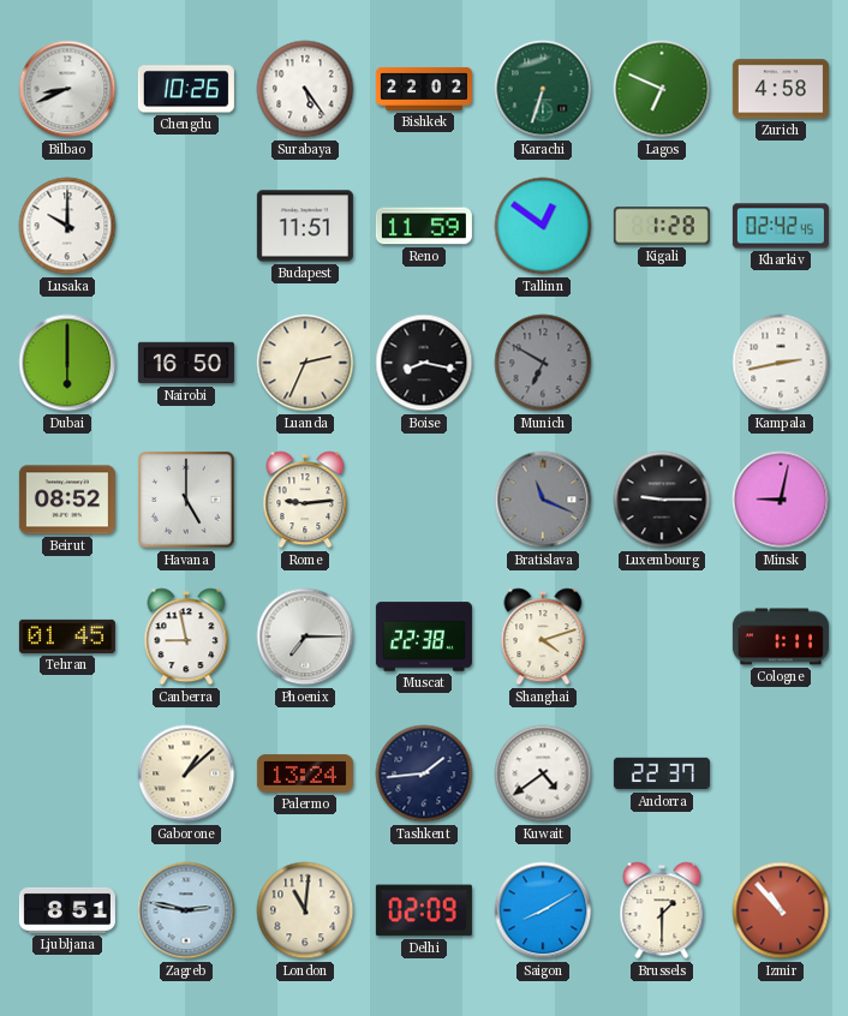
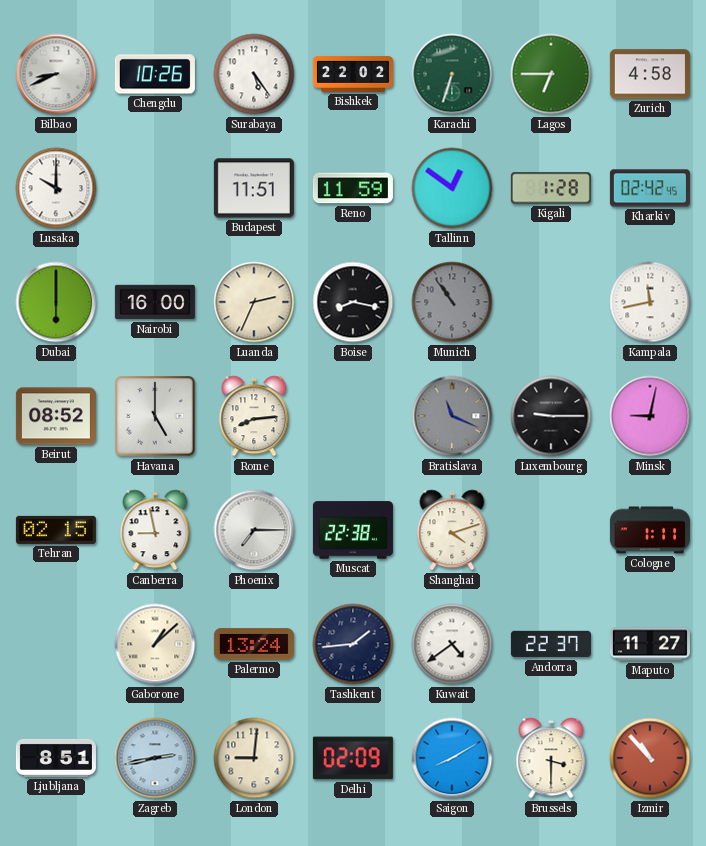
Lagos: 6:49 -> 6:45 (551, 74)
Nairobi: 16:50 -> 16:00 (155, 302)
Munich: 6:50 -> 10:54 (452, 302)
Kampala: 2:43 -> 11:43 (650, 302)
Rome: 9:14 -> 8:14 (254, 416)
Tehran: 01:45 -> 02:15 (56, 530)
Maputo: none -> 11:27 (650, 644)
Zagreb: 2:47 -> 2:43 (155, 758)
London: 11:01 -> 9:01 (254, 758)
Brussels: 1:30 -> 3:30 (551, 758)
